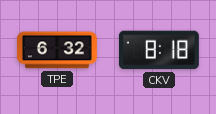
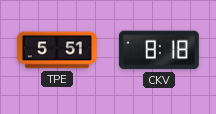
TPE: 6:32 -> 5:51 (57, 50)
